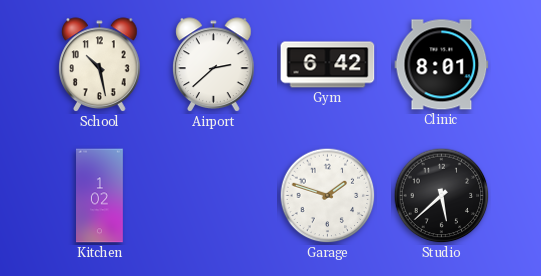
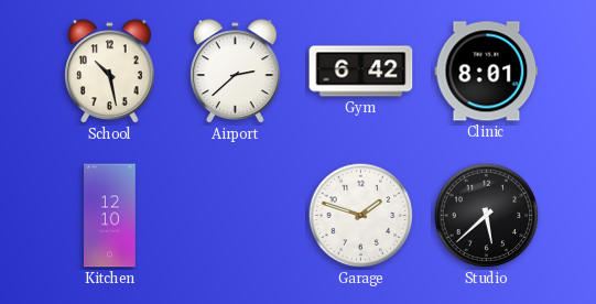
Kitchen: 1:02 -> 12:10 (110, 216)
